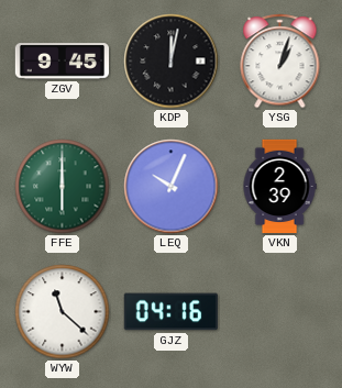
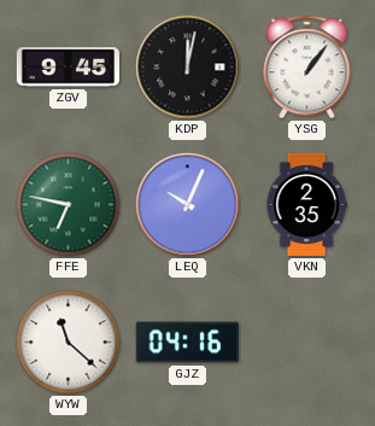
YSG: 1:03 -> 1:06 (307, 68)
FFE: 6:00 -> 6:47 (69, 205)
VKN: 2:39 -> 2:35 (306, 205)
